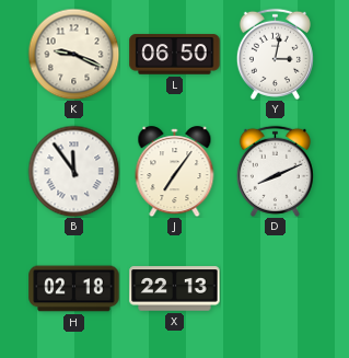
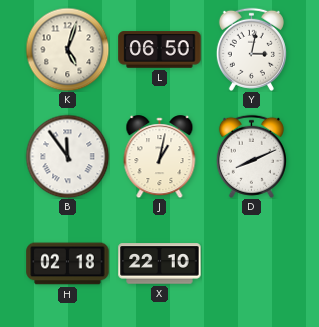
K: 9:19 -> 5:03 (67, 49)
J: 7:06 -> 1:02 (160, 157)
X: 22:13 -> 22:10 (160, 264)
